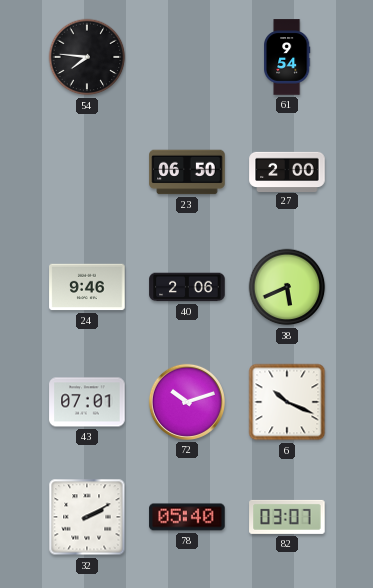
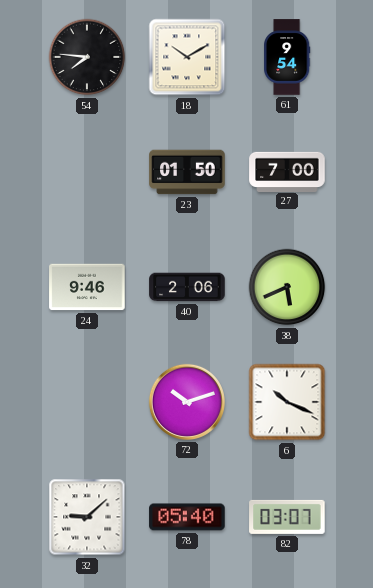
18: none -> 10:10 (187, 57)
23: 06:50 -> 01:50 (187, 172)
27: 2:00 -> 7:00 (287, 171)
43: 07:01 -> none (87, 402)
32: 2:10 -> 9:08 (87, 517)
